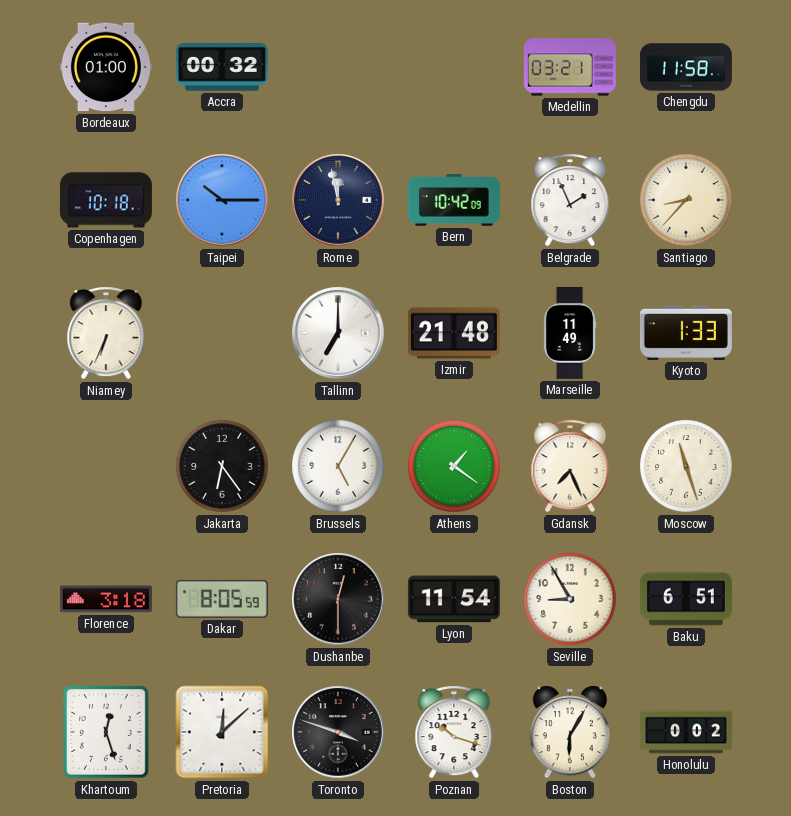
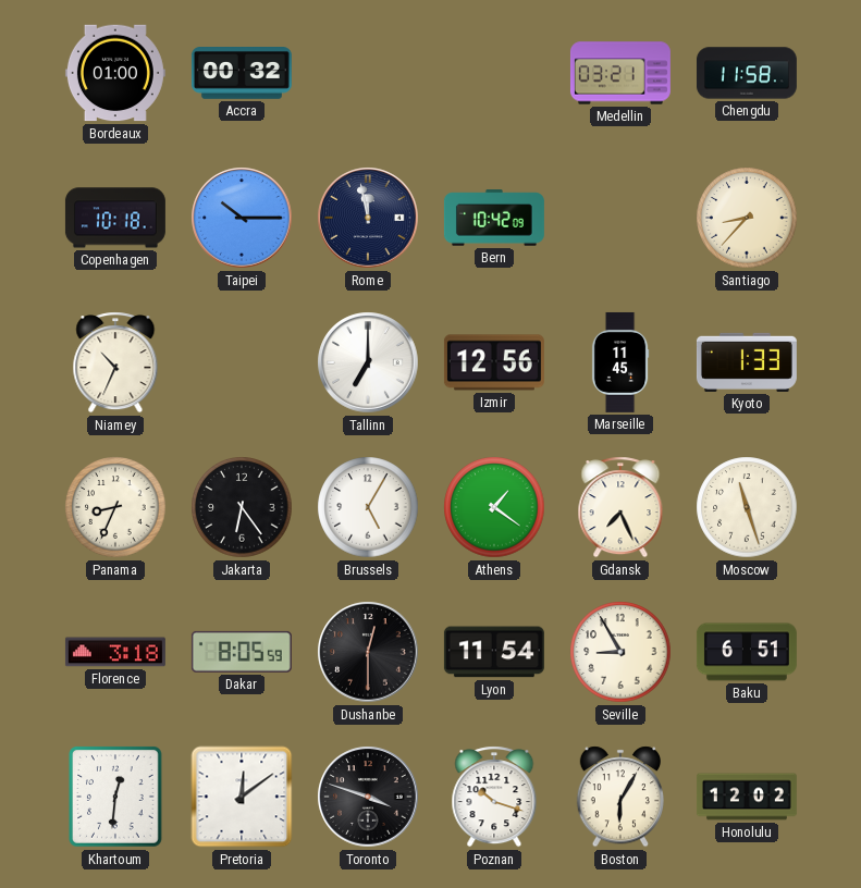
Belgrade: 1:56 -> none (570, 200)
Niamey: 6:34 -> 10:34 (115, 362)
Izmir: 21:48 -> 12:56 (494, 362)
Marseille: 11:49 -> 11:45 (620, 362)
Panama: none -> 8:34 (115, 507)
Khartoum: 12:27 -> 12:31 (116, 797)
Pretoria: 12:08 -> 12:09 (242, 797)
Honolulu: 0:02 -> 12:02 (747, 797)
